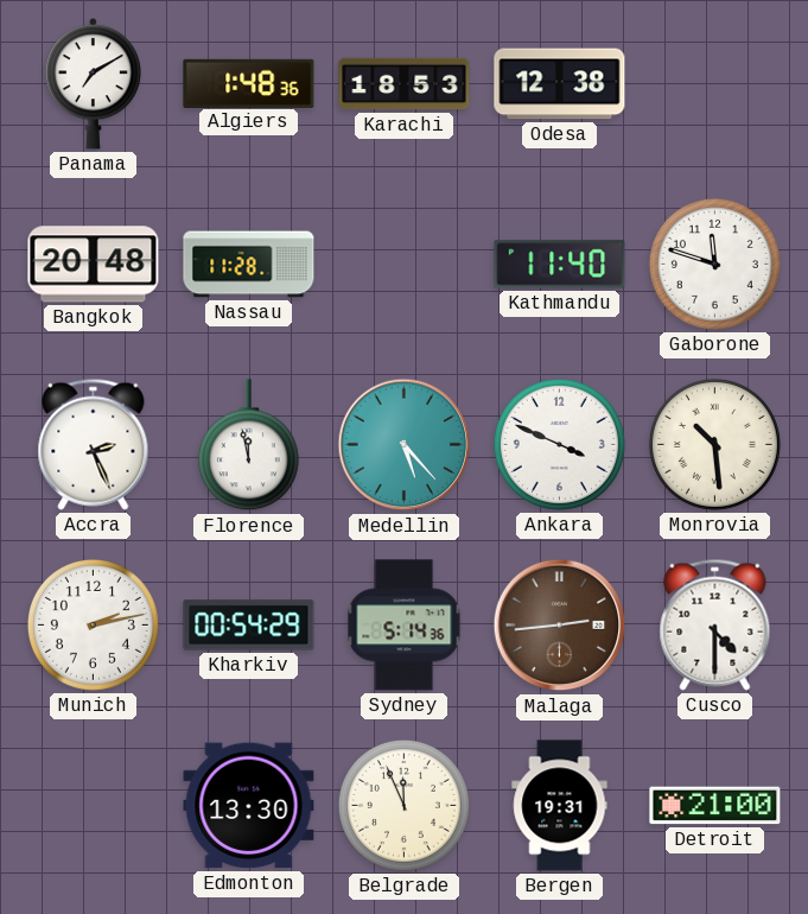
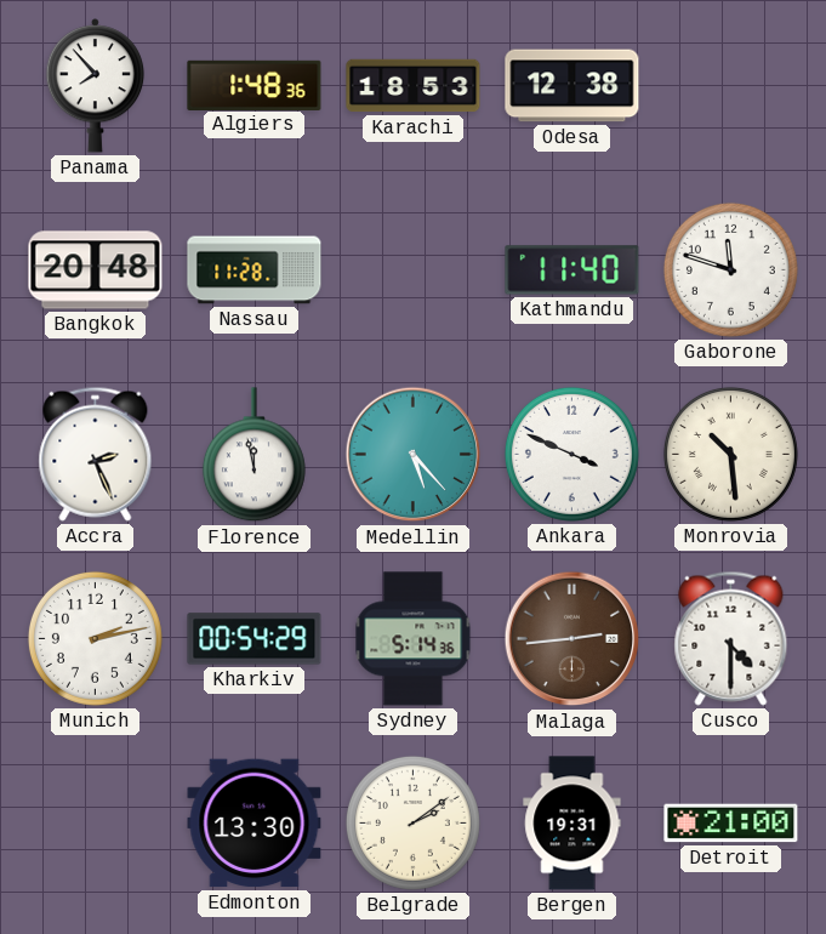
Panama: 7:10 -> 7:53 (96, 86)
Belgrade: 11:56 -> 2:09 (412, 822)
